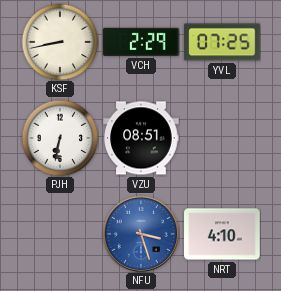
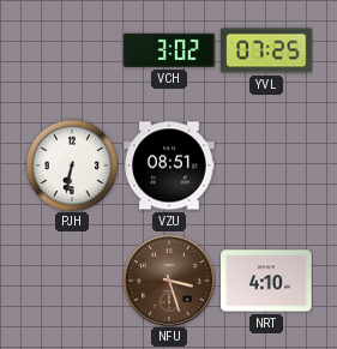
KSF: 8:43 -> none (60, 42)
VCH: 2:29 -> 3:02 (169, 50)
NFU dial: blue -> brown (169, 281)
